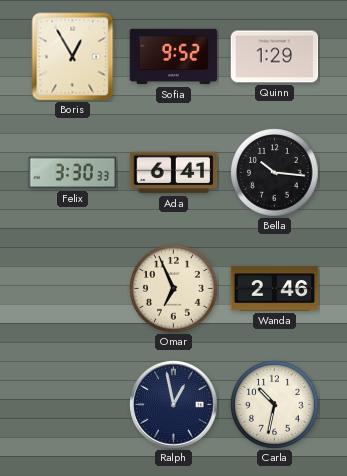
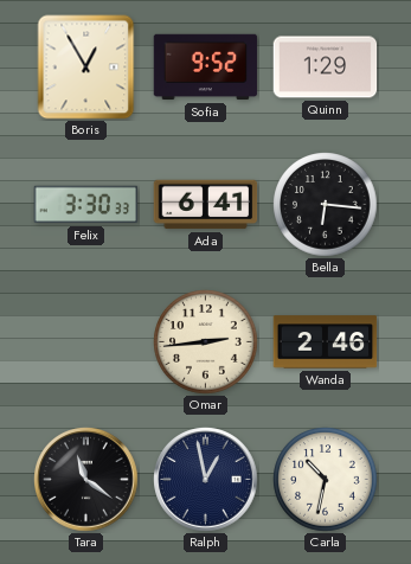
Bella: 10:16 -> 6:16 (326, 205)
Omar: 6:56 -> 2:44 (206, 342)
Tara: none -> 11:21 (86, 480)
